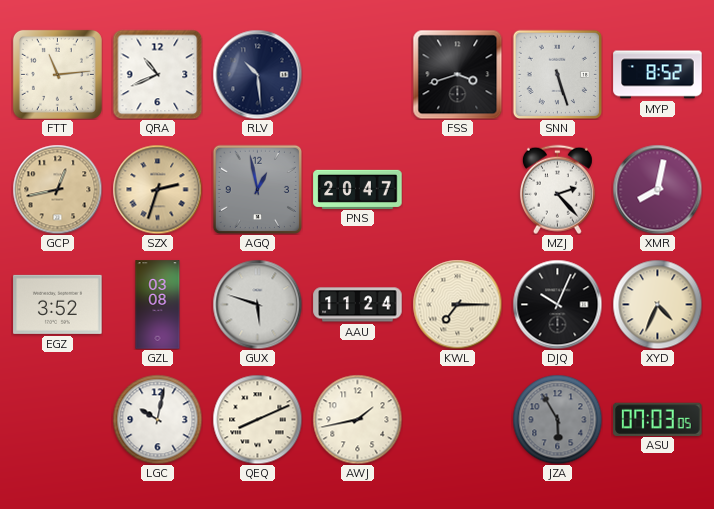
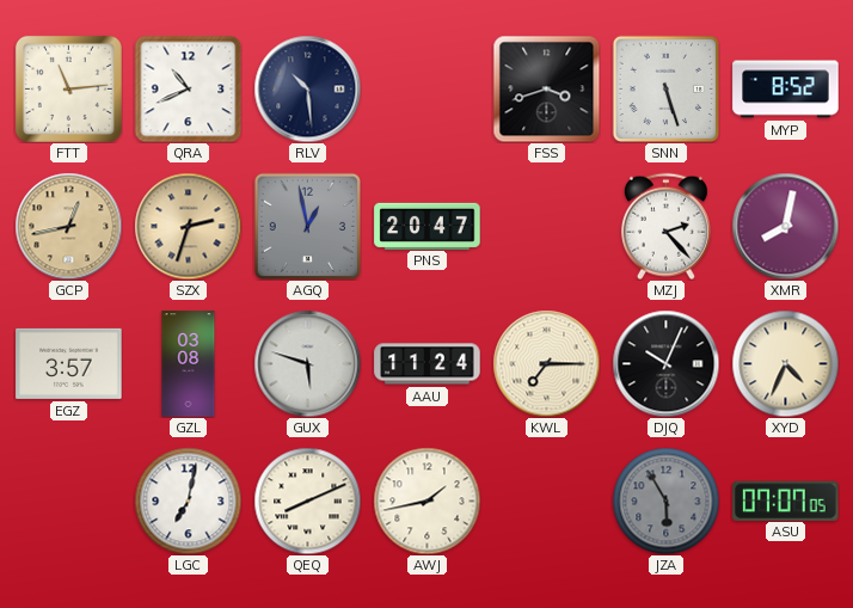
EGZ: 3:52 -> 3:57 (69, 363)
LGC: 10:02 -> 7:02 (188, 500)
ASU: 07:03 -> 07:07 (786, 500)
